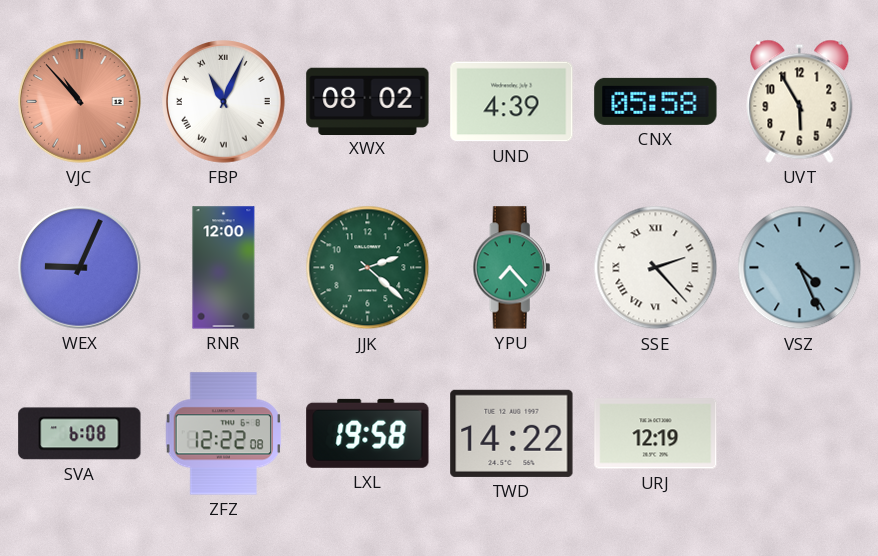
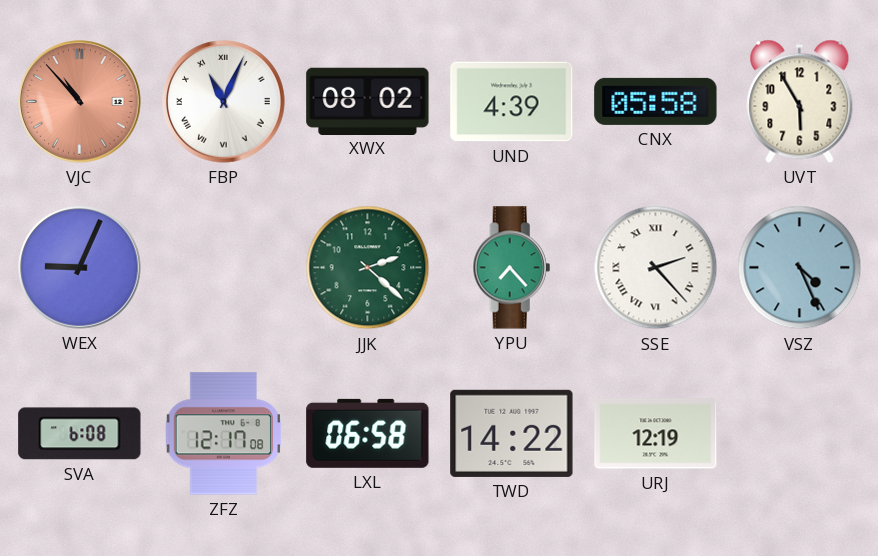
RNR: 12:00 -> none (224, 268)
ZFZ: 12:22 -> 12:17 (223, 434)
LXL: 19:58 -> 06:58 (368, 433)
